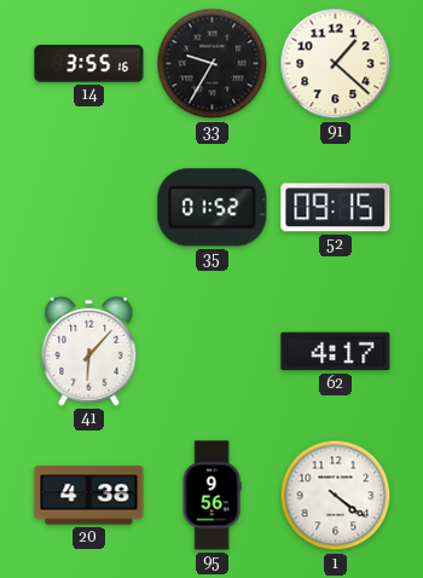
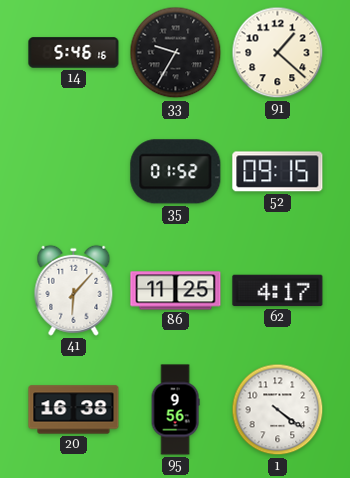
14: 3:55 -> 5:46 (74, 53)
86: none -> 11:25 (176, 291)
20: 4:38 -> 16:38 (74, 410)
